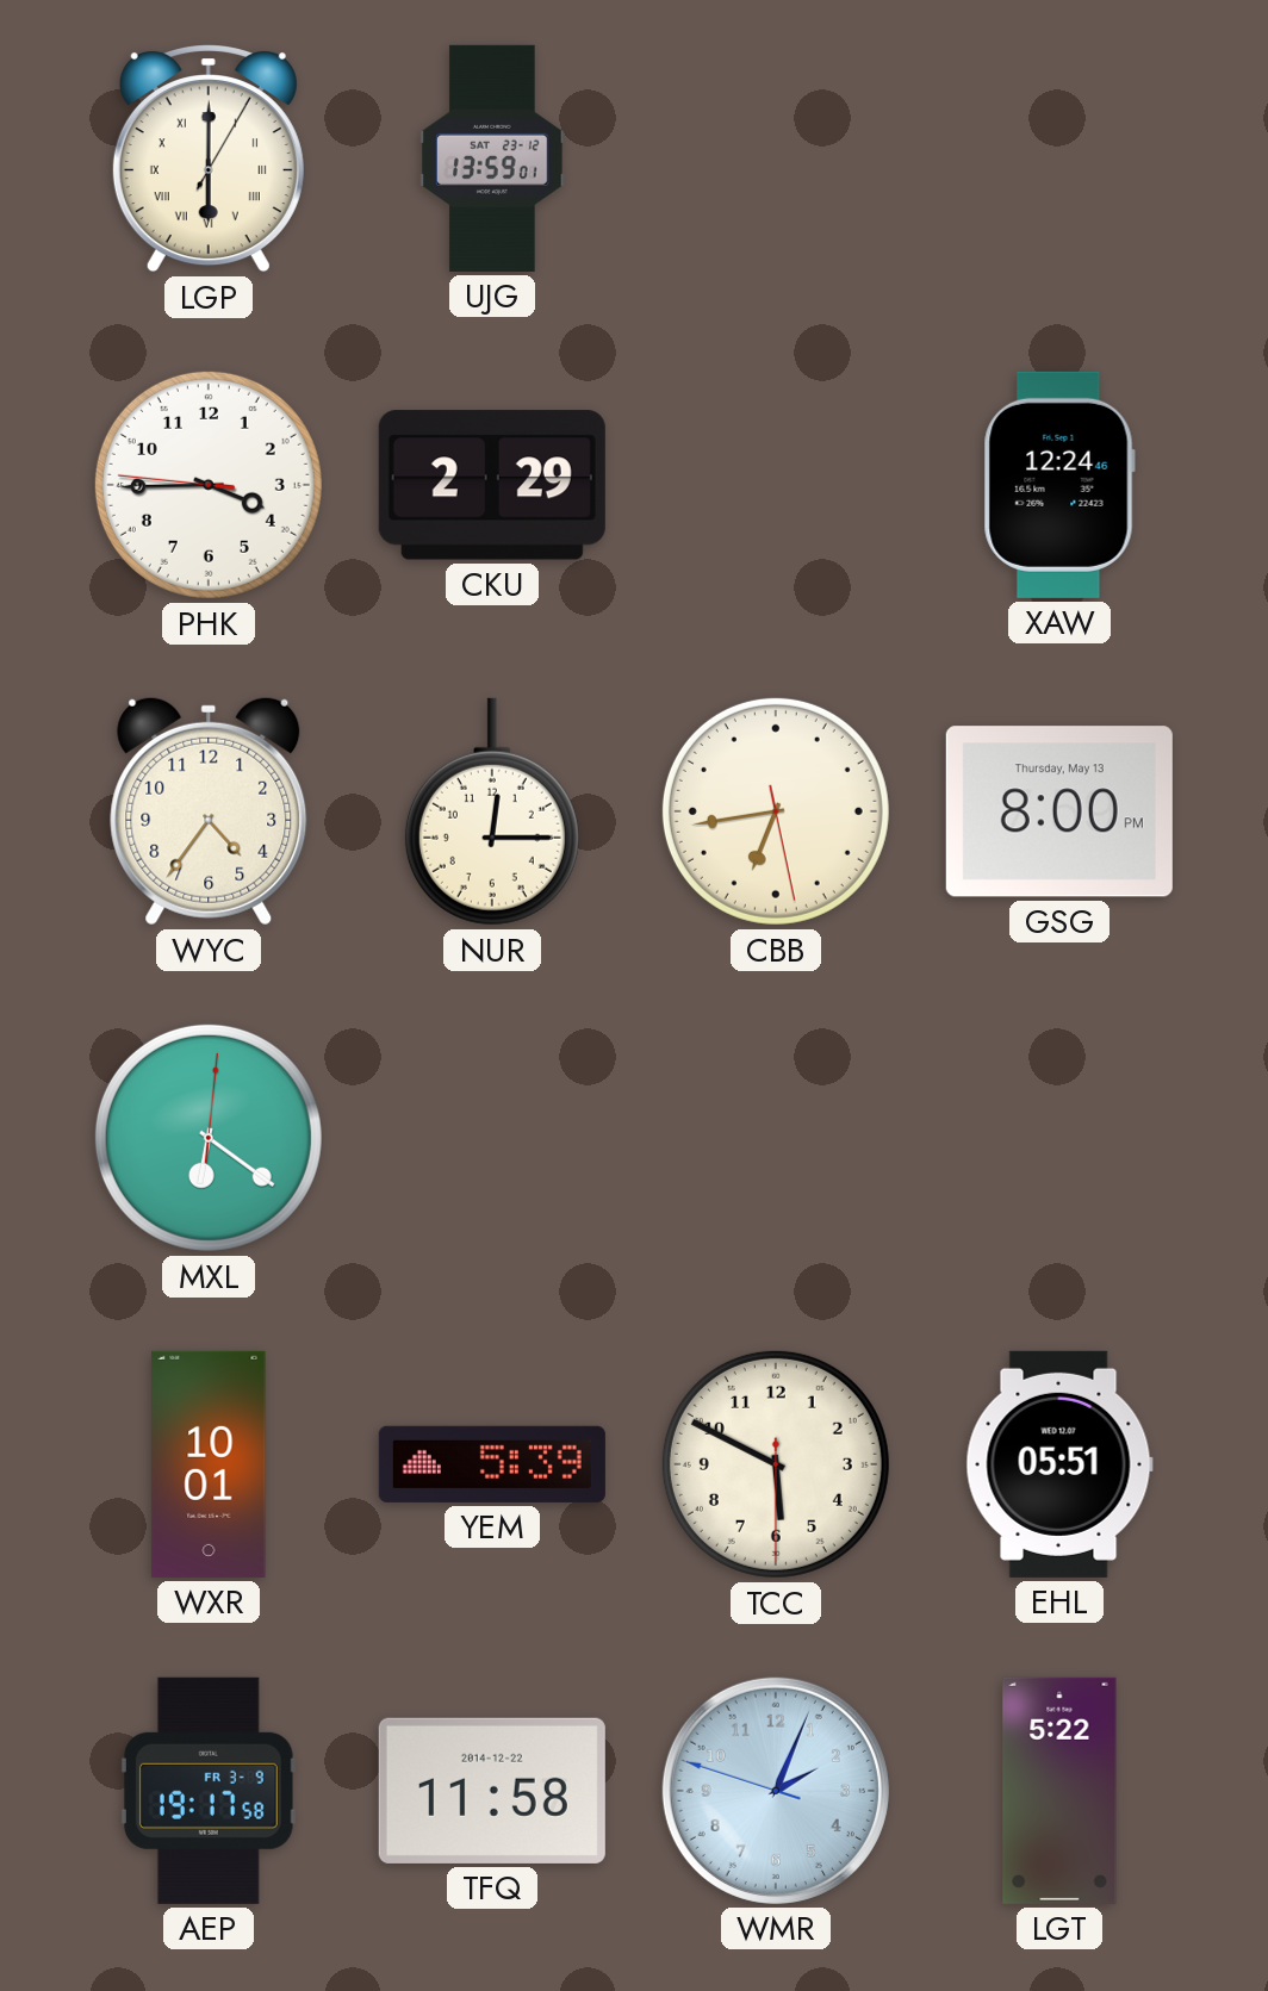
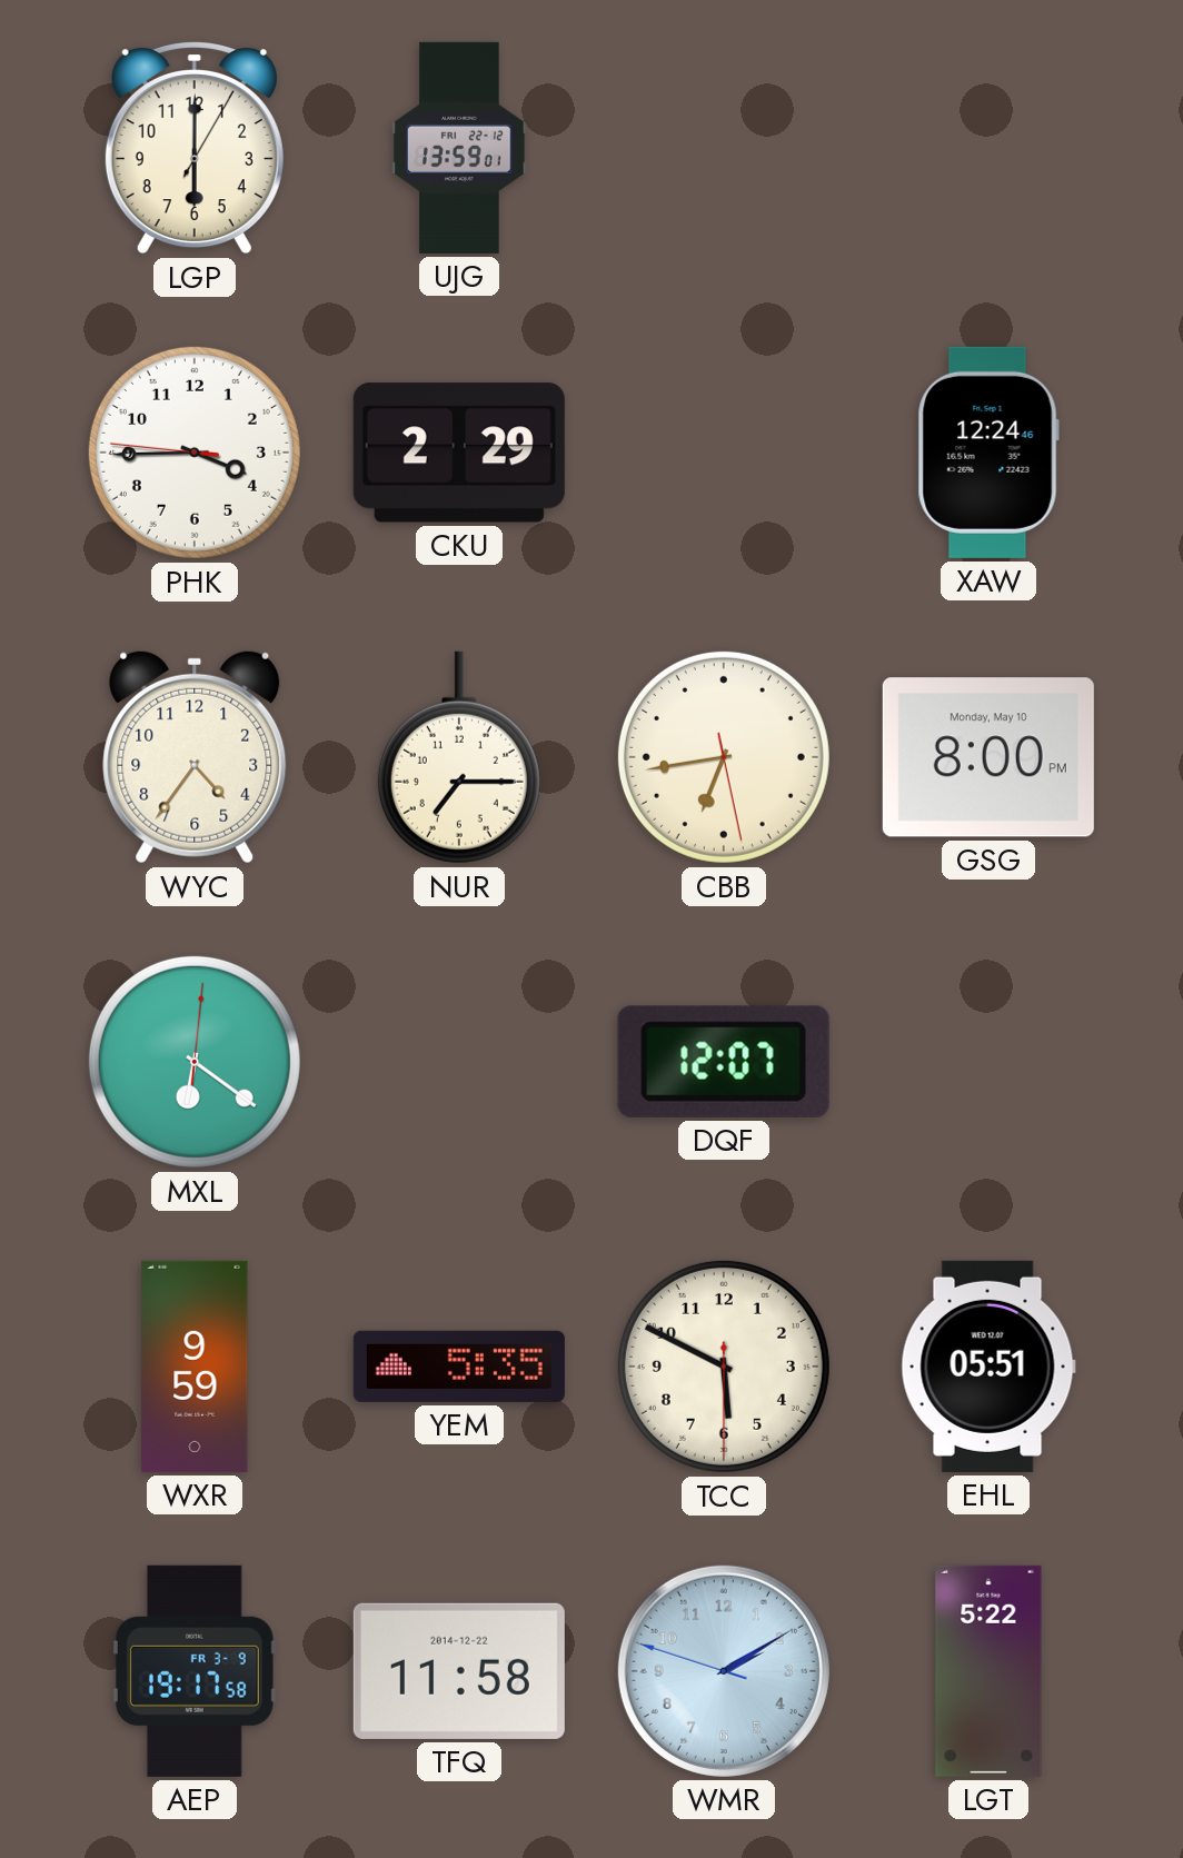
LGP numerals: Roman -> Arabic (195, 149)
UJG date: SAT 23-12 -> FRI 22-12 (459, 148)
NUR: 12:15 -> 7:15 (459, 757)
GSG date: Thursday, May 13 -> Monday, May 10 (988, 757)
DQF: none -> 12:07 (724, 1062)
WXR: 10:01 -> 9:59 (195, 1367)
YEM: 5:39 -> 5:35 (459, 1367)
WMR: 2:03 -> 2:09 (724, 1671)
